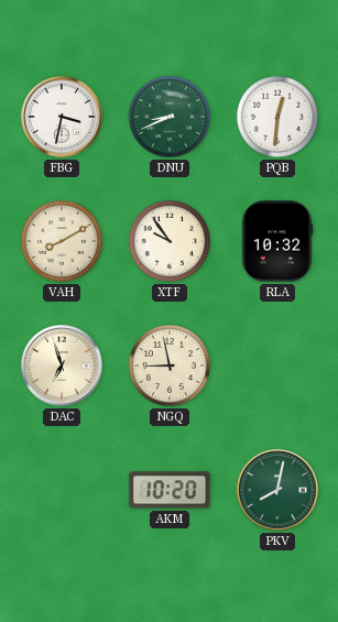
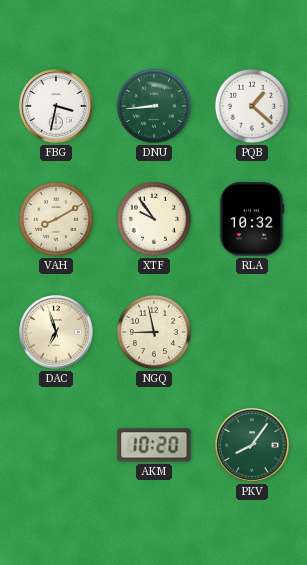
DNU: 8:41 -> 8:44 (154, 106)
PQB: 12:31 -> 1:22 (252, 106)
PKV: 8:02 -> 8:06 (252, 445)
